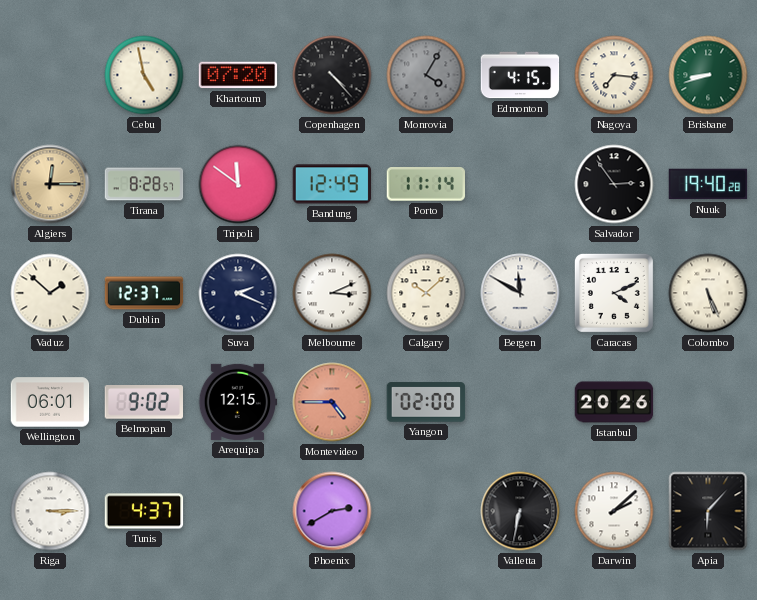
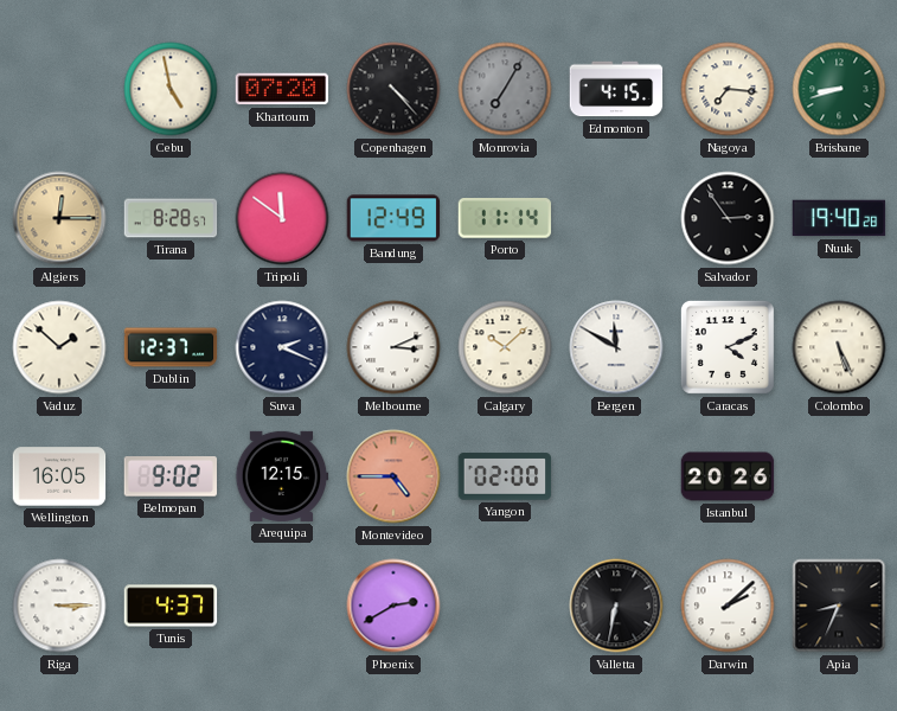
Monrovia: 4:05 -> 7:05 (505, 89)
Wellington: 06:01 -> 16:05 (59, 476)
Apia: 6:07 -> 8:34 (839, 606)
